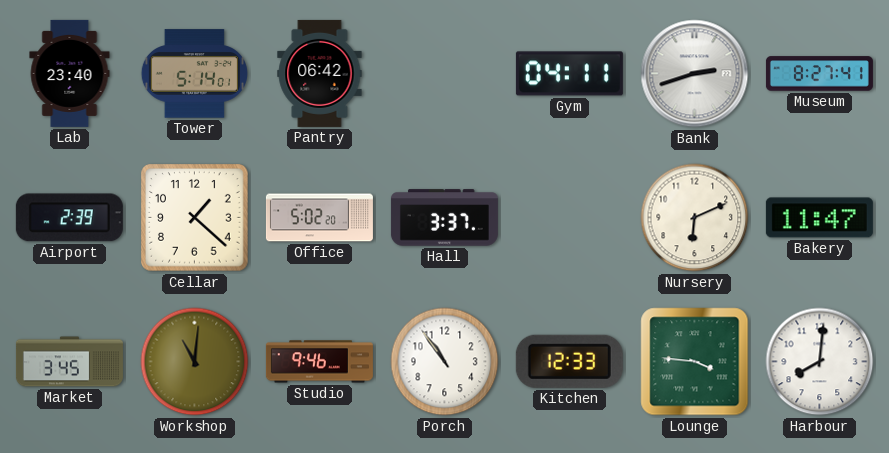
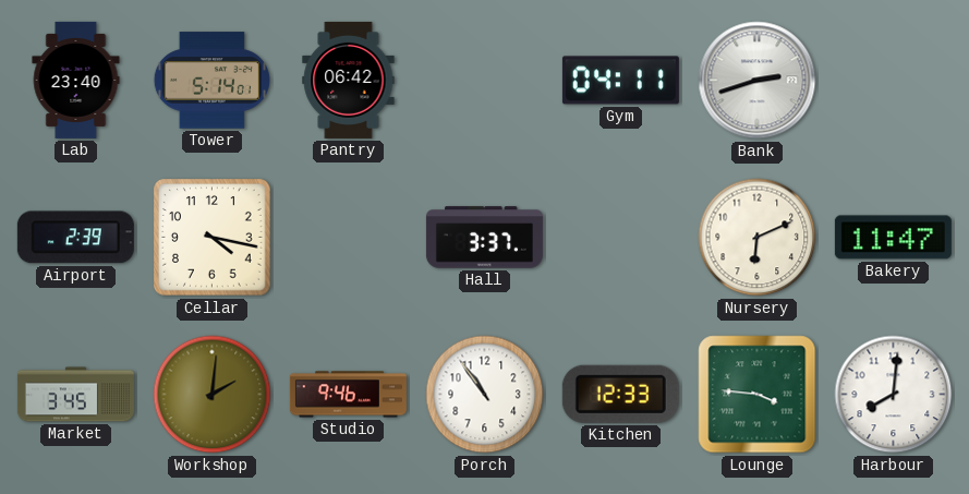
Museum: 8:27 -> none (819, 74)
Cellar: 1:22 -> 4:17 (213, 238)
Office: 5:02 -> none (319, 218)
Workshop: 11:01 -> 2:01 (213, 395)
